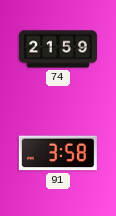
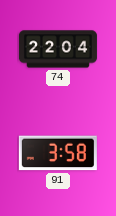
74: 21:59 -> 22:04 (58, 49)
